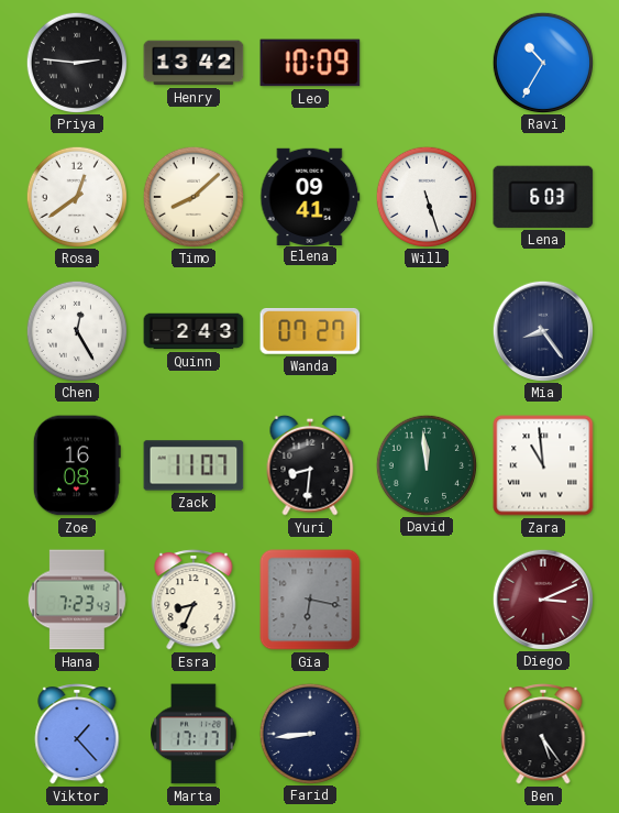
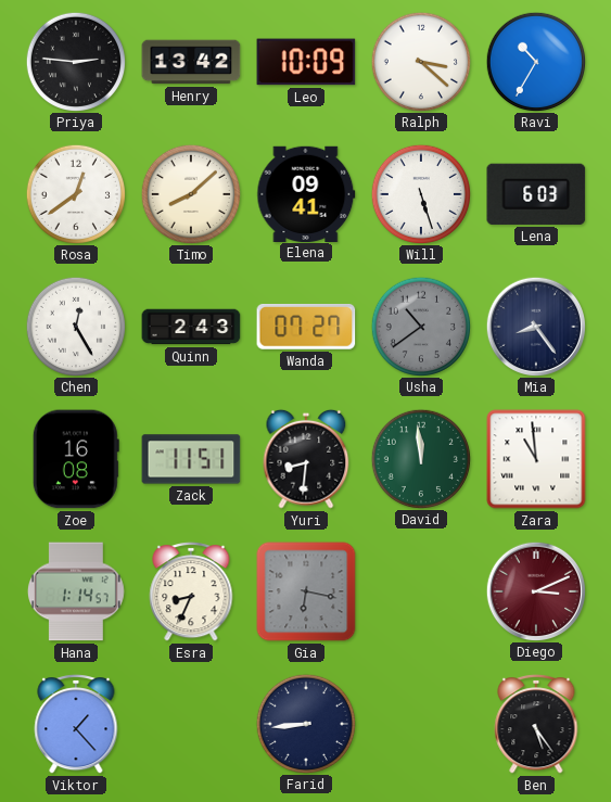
Ralph: none -> 3:22 (420, 61)
Usha: none -> 10:39 (420, 326)
Zack: 11:07 -> 11:51 (191, 459)
Hana: 7:23 -> 1:14 (76, 591)
Marta: 17:17 -> none (194, 734)
